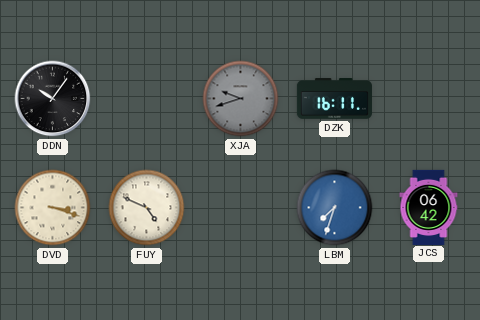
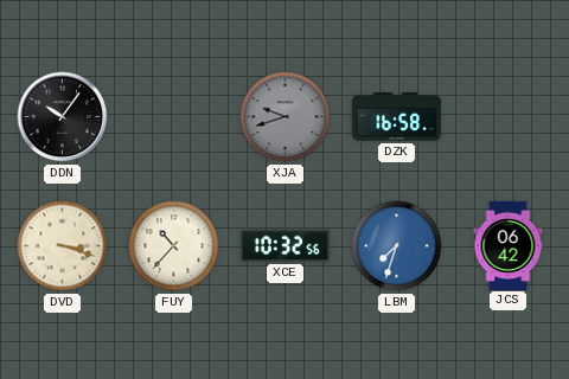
DZK: 16:11 -> 16:58 (396, 117)
FUY: 4:49 -> 10:37 (174, 246)
XCE: none -> 10:32 (284, 245)
